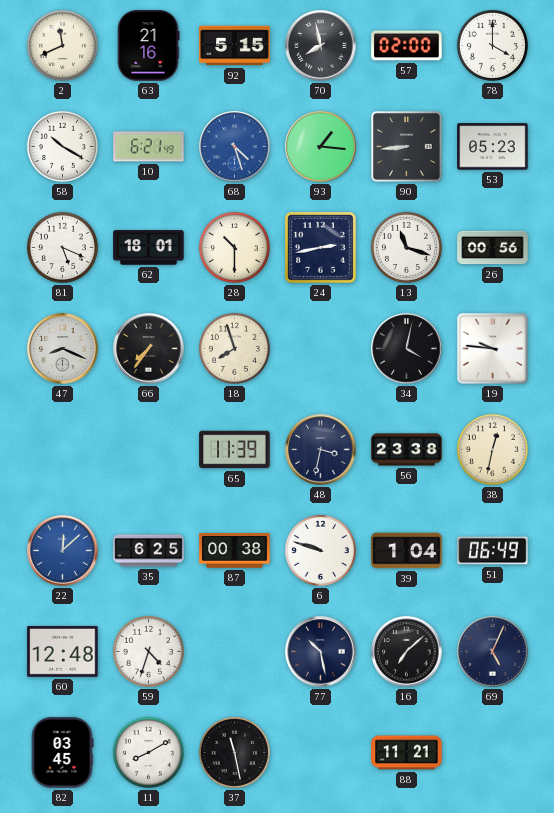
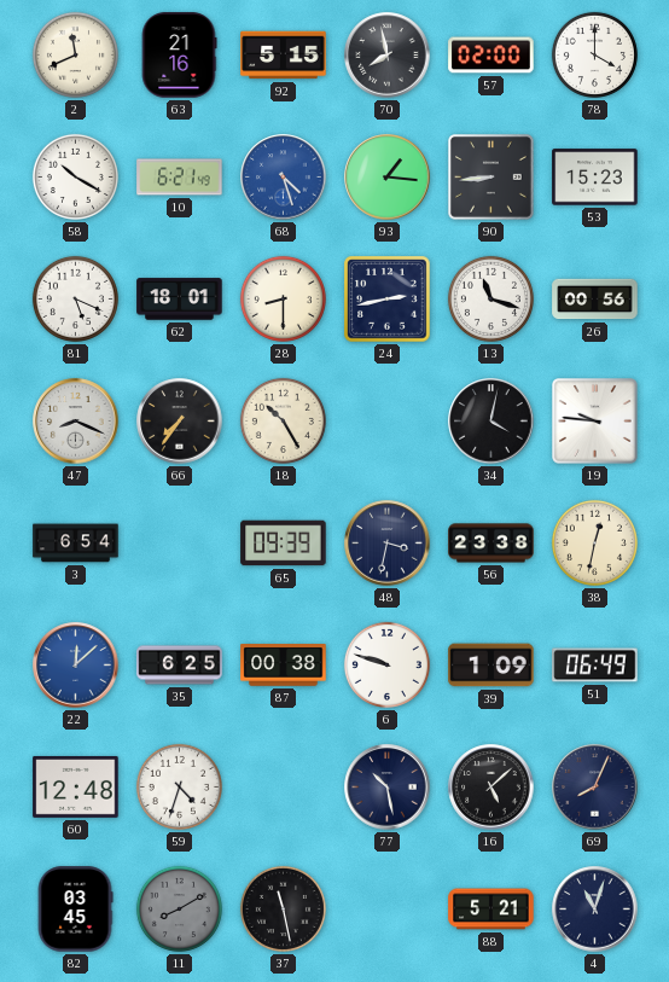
53: 05:23 -> 15:23 (595, 178)
28: 10:30 -> 8:30 (283, 298)
18: 7:57 -> 10:25 (283, 420)
3: none -> 6:54 (76, 544)
65: 11:39 -> 09:39 (284, 544)
39: 1:04 -> 1:09 (491, 666)
16: 7:08 -> 5:08 (491, 788)
69: 5:04 -> 8:04 (595, 788)
11 dial: white -> grey (179, 908)
88: 11:21 -> 5:21 (491, 910)
4: none -> 11:03 (595, 910)
